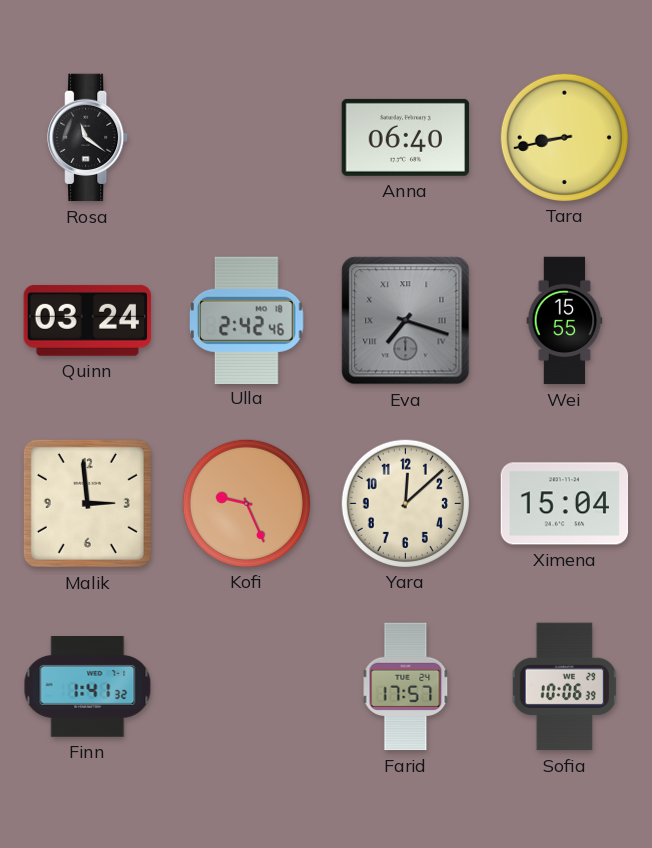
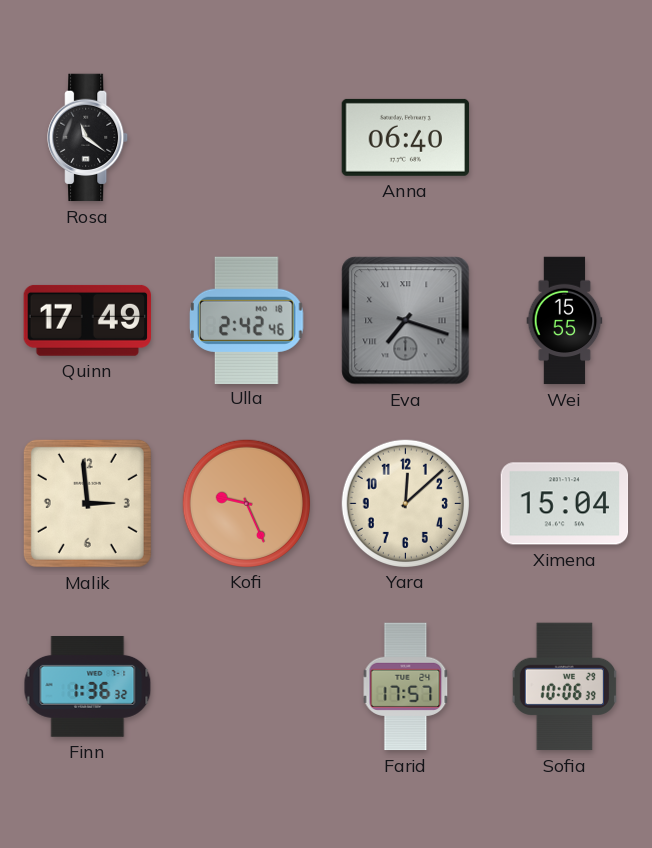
Tara: 8:43 -> none (564, 137)
Quinn: 03:24 -> 17:49 (87, 320)
Finn: 1:41 -> 1:36 (88, 687)
